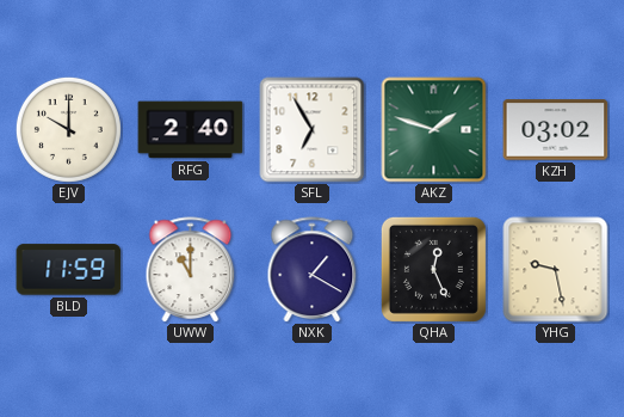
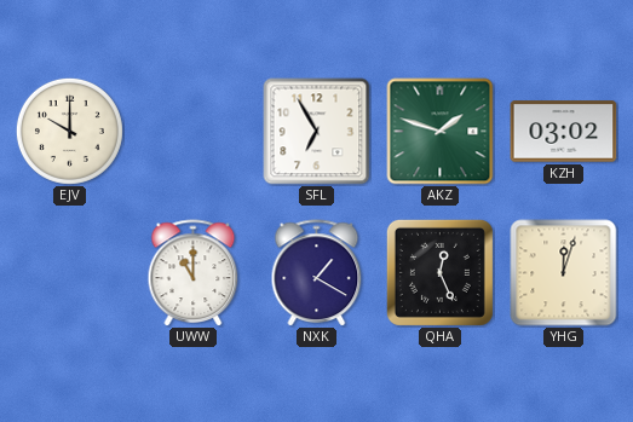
RFG: 2:40 -> none (191, 130)
BLD: 11:59 -> none (69, 270)
YHG: 9:28 -> 12:03 (564, 273)
